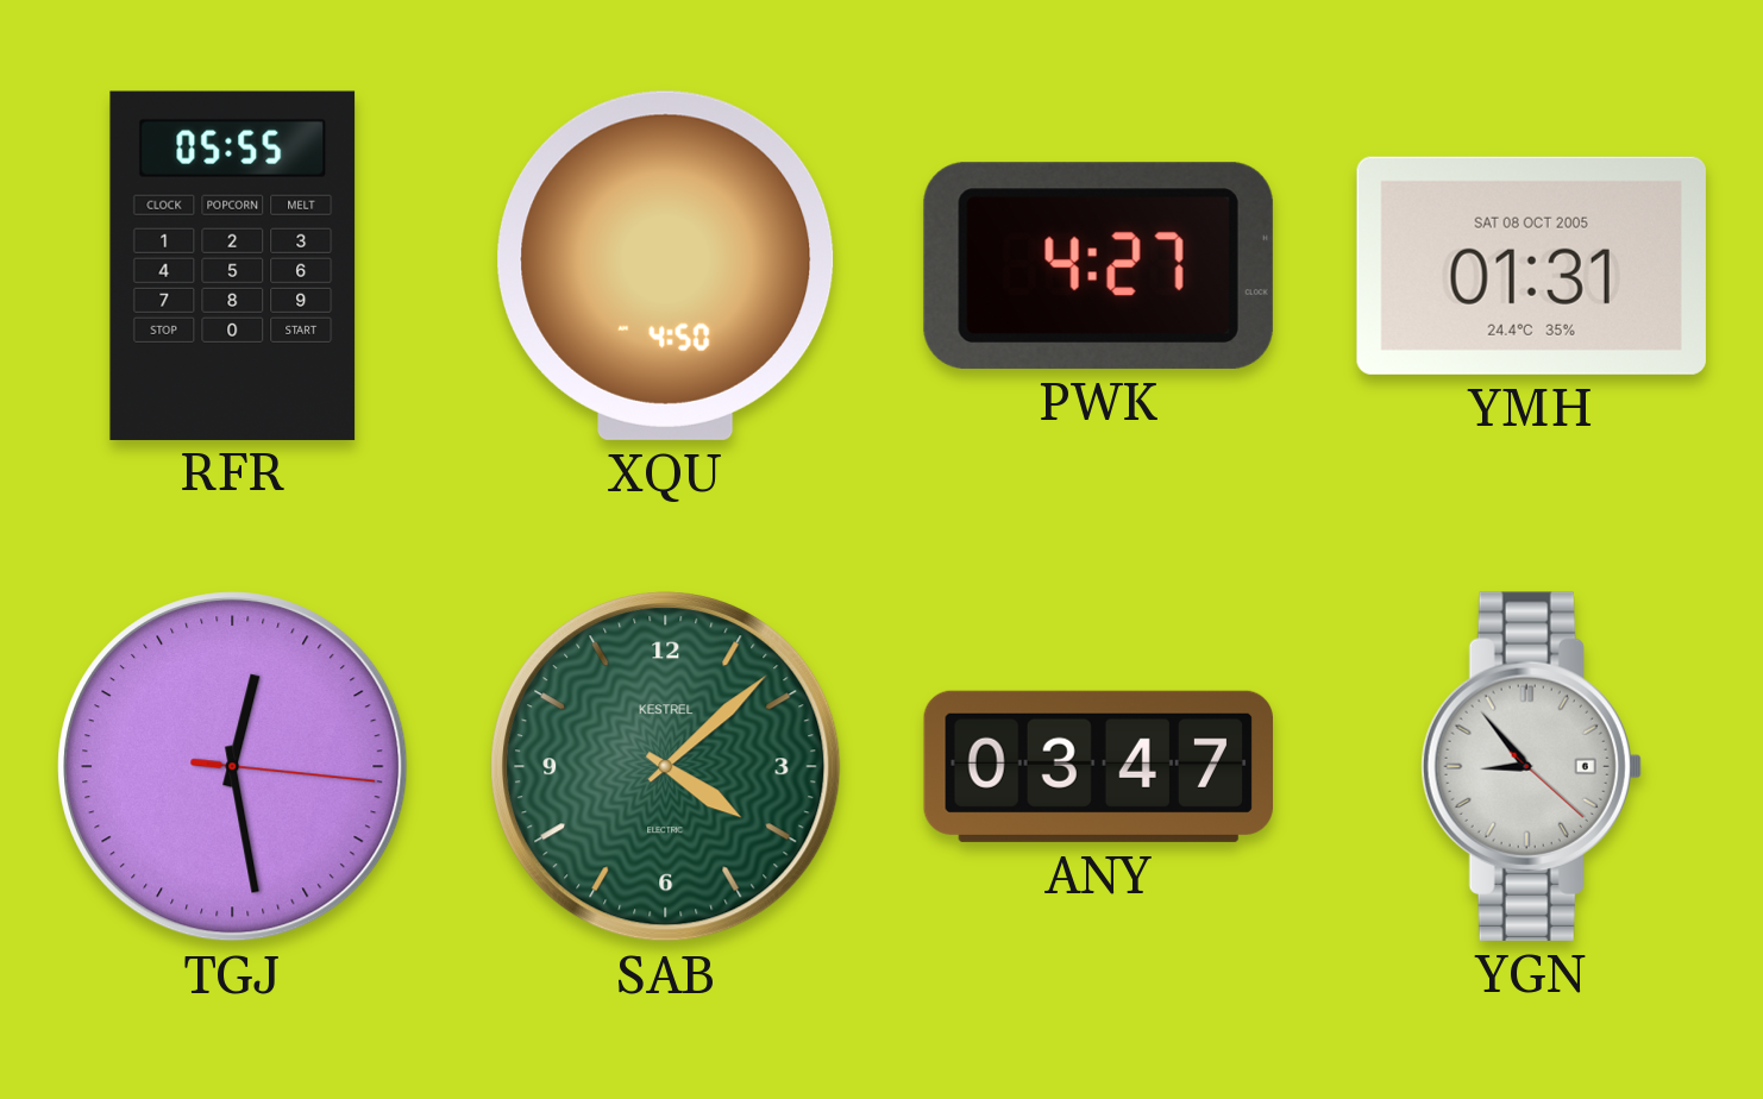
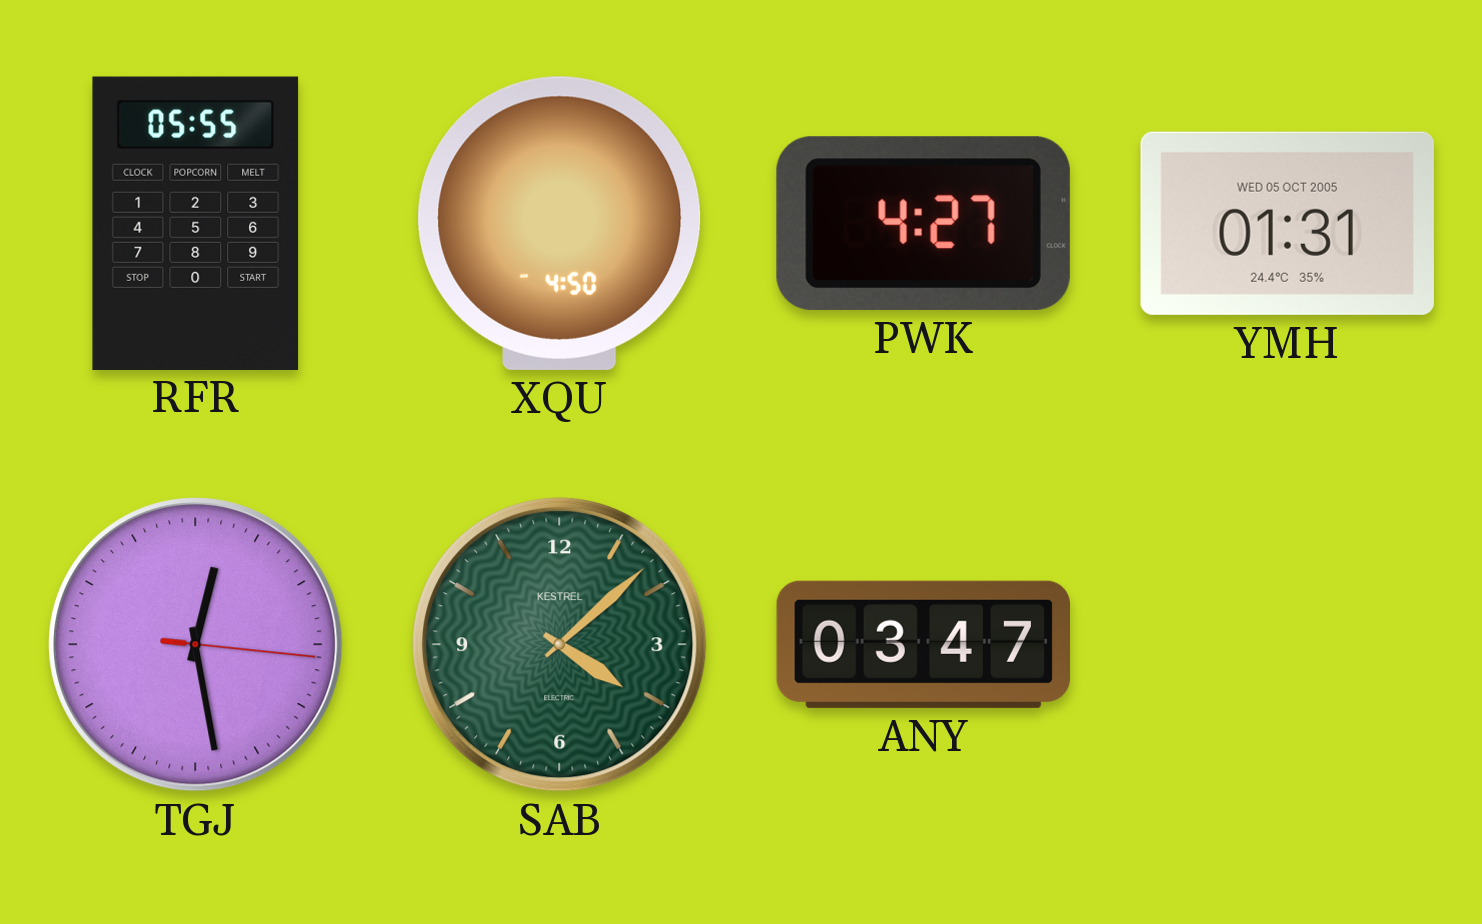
YMH date: SAT 08 OCT 2005 -> WED 05 OCT 2005 (1287, 223)
YGN: 8:53 -> none (1531, 766)
